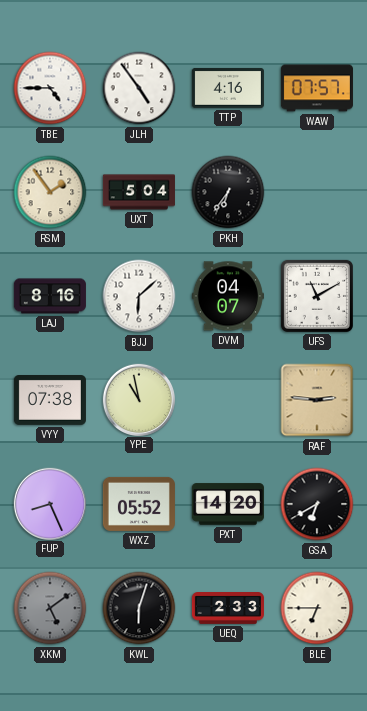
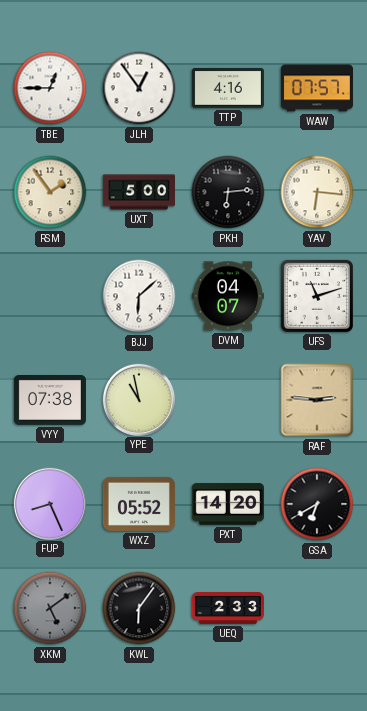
TBE: 4:45 -> 12:45 (50, 88)
JLH: 4:54 -> 12:54 (139, 88)
UXT: 5:04 -> 5:00 (139, 192)
PKH: 6:36 -> 6:14 (228, 192)
YAV: none -> 6:16 (317, 192)
LAJ: 8:16 -> none (50, 296)
UFS: 11:10 -> 11:12 (317, 296)
KWL: 6:03 -> 6:06 (139, 608)
BLE: 6:45 -> none (317, 608)
